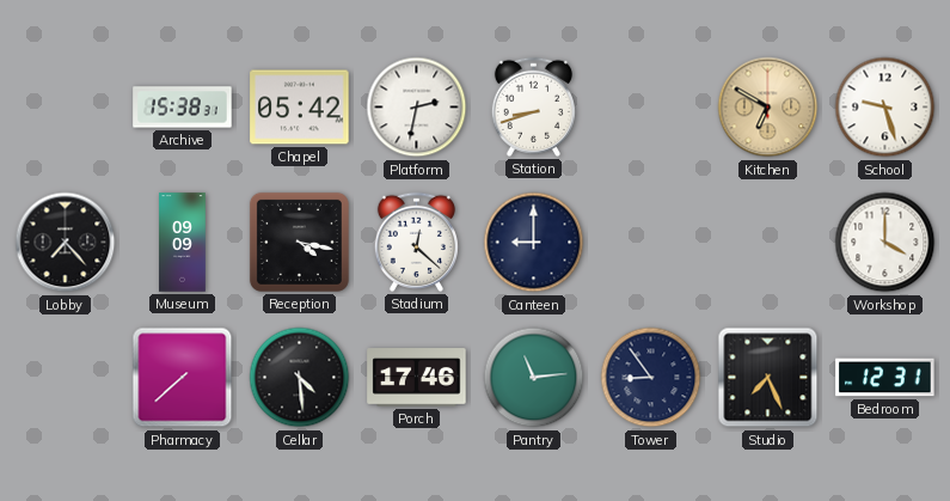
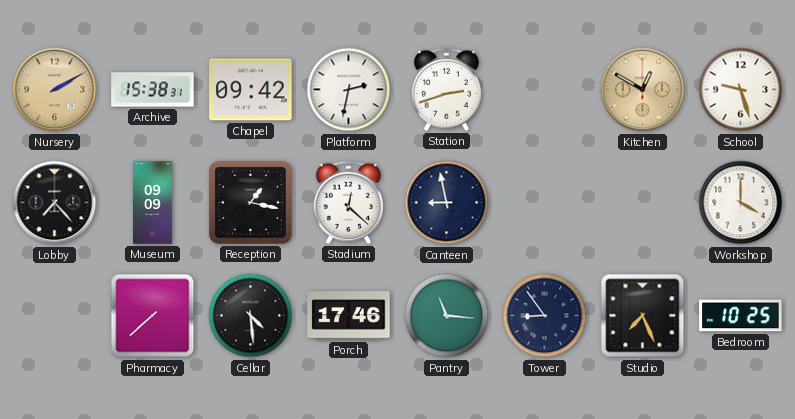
Nursery: none -> 2:10 (55, 90)
Chapel: 05:42 -> 09:42 (251, 90)
Station: 8:42 -> 2:42 (446, 89)
Kitchen: 6:50 -> 12:50 (643, 90)
Reception: 4:17 -> 1:17 (250, 202)
Canteen: 9:00 -> 8:58 (447, 203)
Pantry: 11:14 -> 11:16 (447, 316)
Bedroom: 12:31 -> 10:25 (741, 316)
